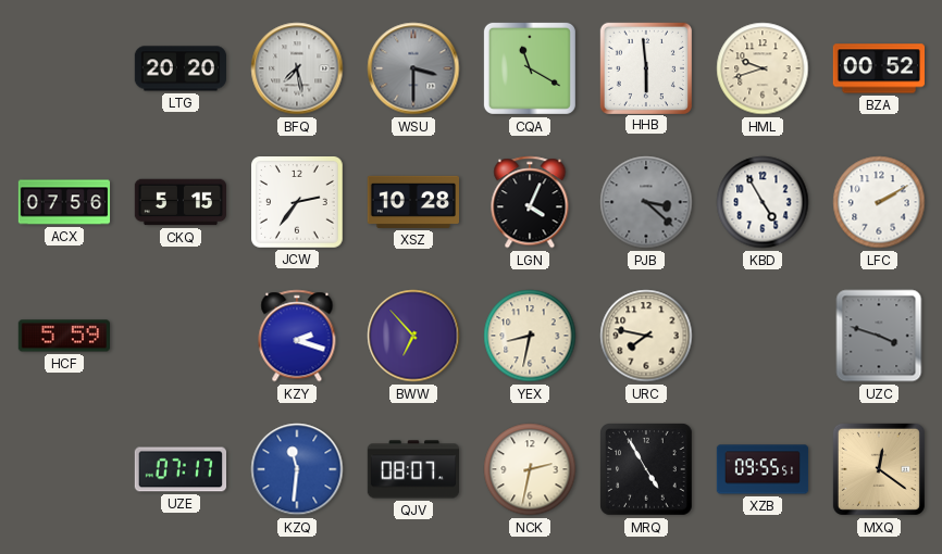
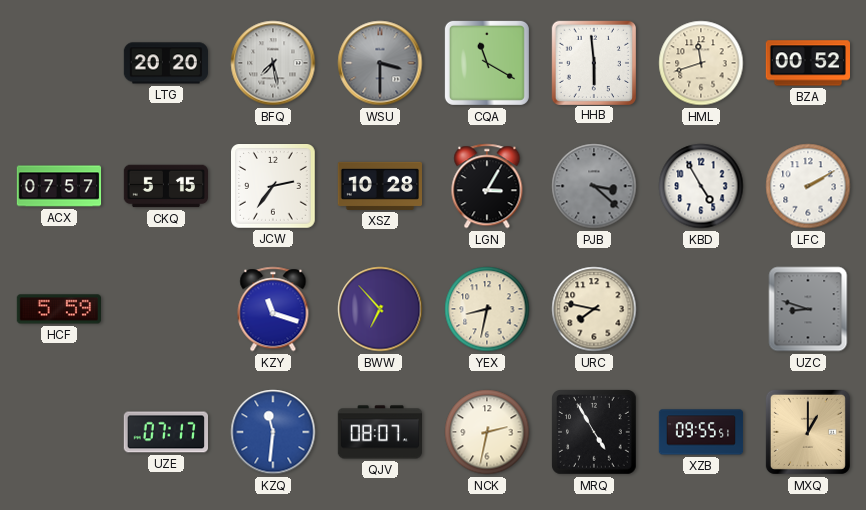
HML: 9:42 -> 11:42 (701, 63)
ACX: 07:56 -> 07:57 (59, 186)
LGN: 4:04 -> 3:05 (487, 186)
KZY: 2:18 -> 11:18 (273, 309)
UZC: 3:48 -> 8:48 (808, 309)
MXQ: 12:21 -> 1:00 (808, 432)
